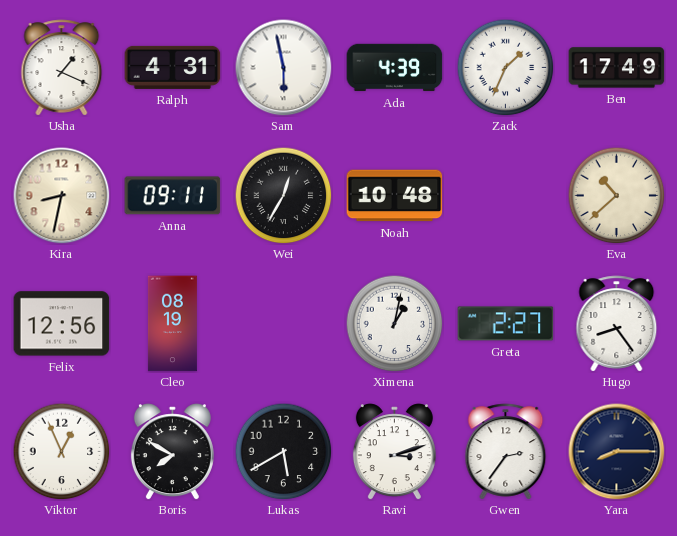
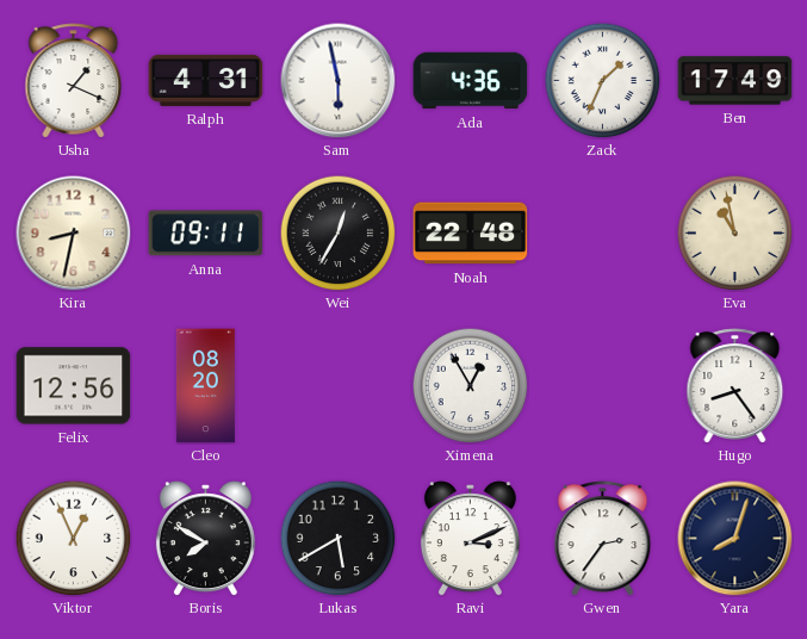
Ada: 4:39 -> 4:36 (471, 81)
Noah: 10:48 -> 22:48 (471, 234)
Eva: 10:38 -> 10:58 (734, 232)
Cleo: 08:19 -> 08:20 (205, 386)
Ximena: 1:02 -> 12:55 (470, 385)
Greta: 2:27 -> none (506, 324)
Ravi: 3:12 -> 3:11 (470, 539)
Yara: 8:15 -> 8:03 (735, 539)
